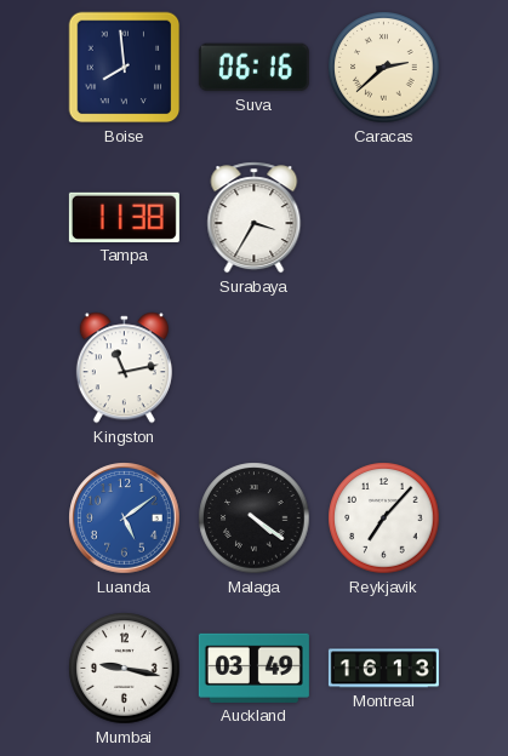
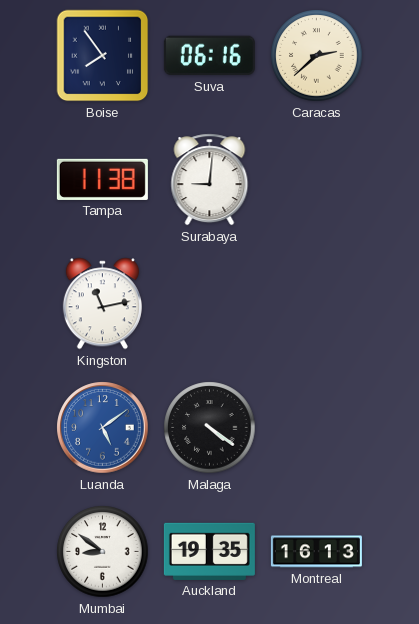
Boise: 7:59 -> 7:54 (103, 56)
Surabaya: 3:35 -> 9:01 (210, 180)
Reykjavik: 7:07 -> none (384, 519)
Mumbai: 9:17 -> 8:51 (103, 552)
Auckland: 03:49 -> 19:35 (209, 551)
